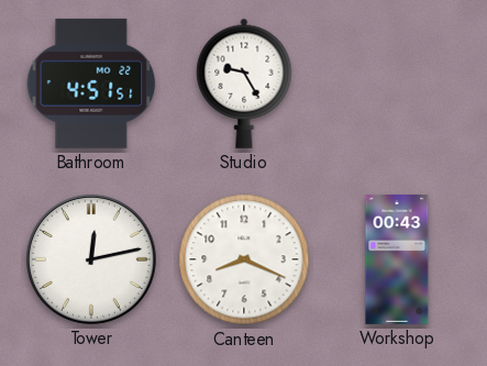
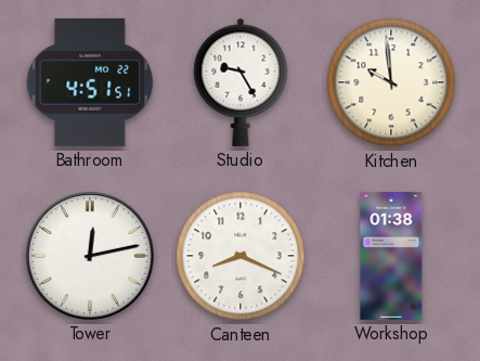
Kitchen: none -> 9:59 (391, 82)
Workshop: 00:43 -> 01:38 (391, 256)
